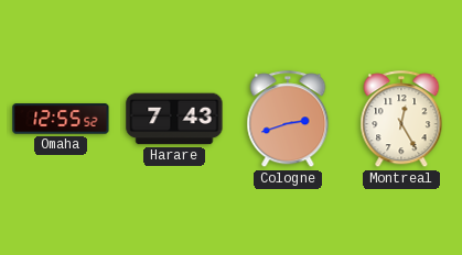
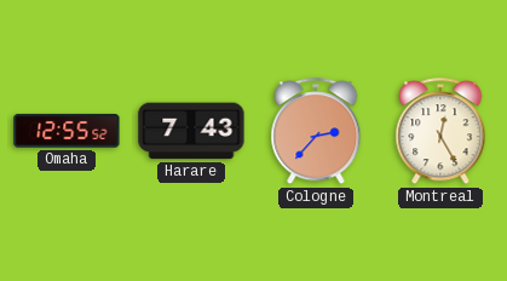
Cologne: 2:42 -> 2:37 (316, 132)
